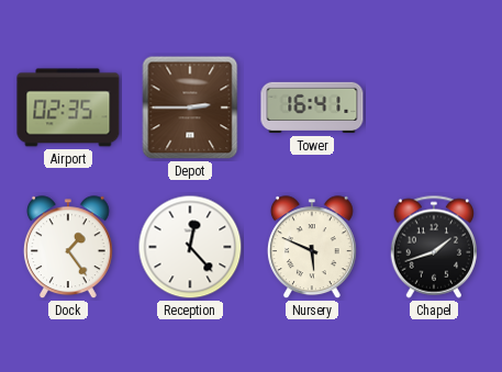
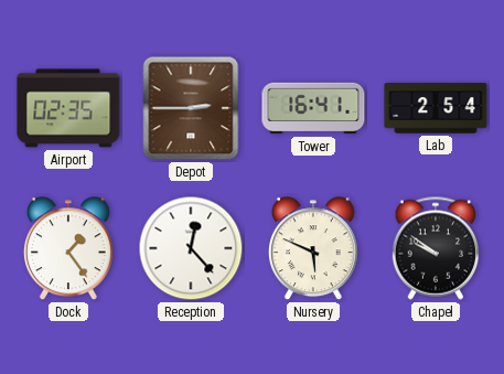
Lab: none -> 2:54 (436, 108)
Chapel: 1:42 -> 9:51 (436, 248)
